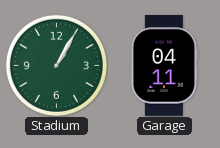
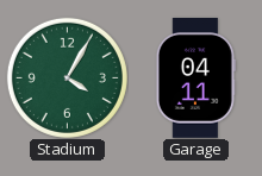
Stadium: 1:05 -> 4:05 (67, 77)
